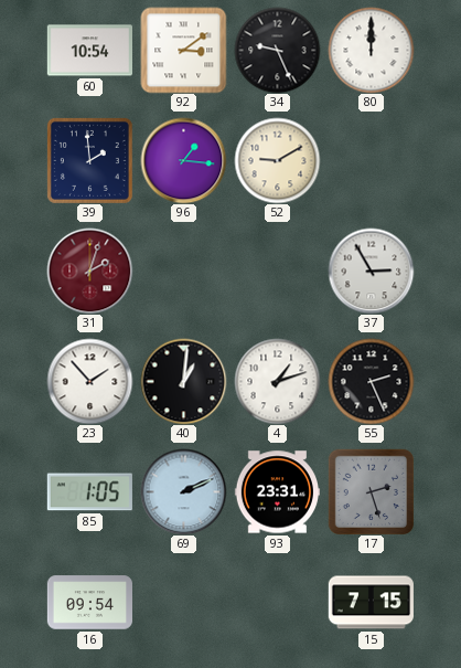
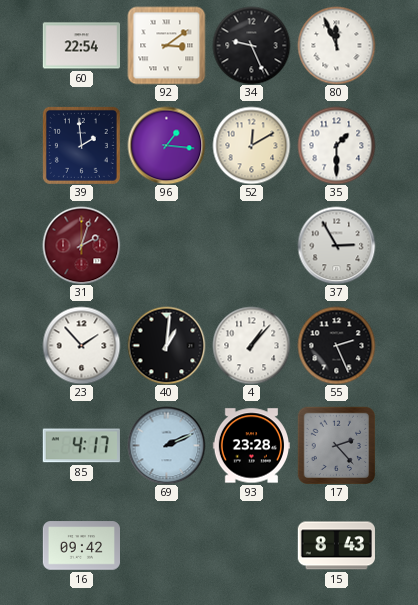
60: 10:54 -> 22:54 (81, 46)
80: 12:00 -> 11:56 (336, 45)
52: 9:10 -> 12:10 (251, 145)
35: none -> 1:30 (336, 145)
4: 1:12 -> 1:07 (251, 345)
85: 1:05 -> 4:17 (81, 446)
93: 23:31 -> 23:28 (251, 446)
17: 2:27 -> 2:23 (336, 445)
16: 09:54 -> 09:42 (81, 546)
15: 7:15 -> 8:43 (336, 546)
